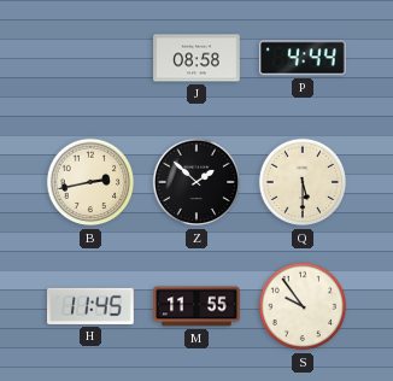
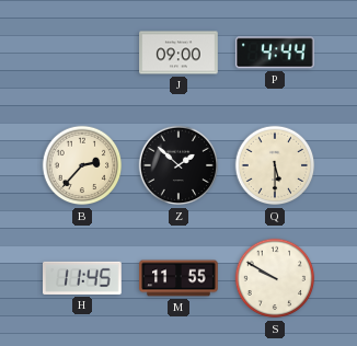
J: 08:58 -> 09:00 (178, 53)
B: 2:43 -> 2:37 (82, 165)
S: 9:54 -> 9:50 (275, 278)
